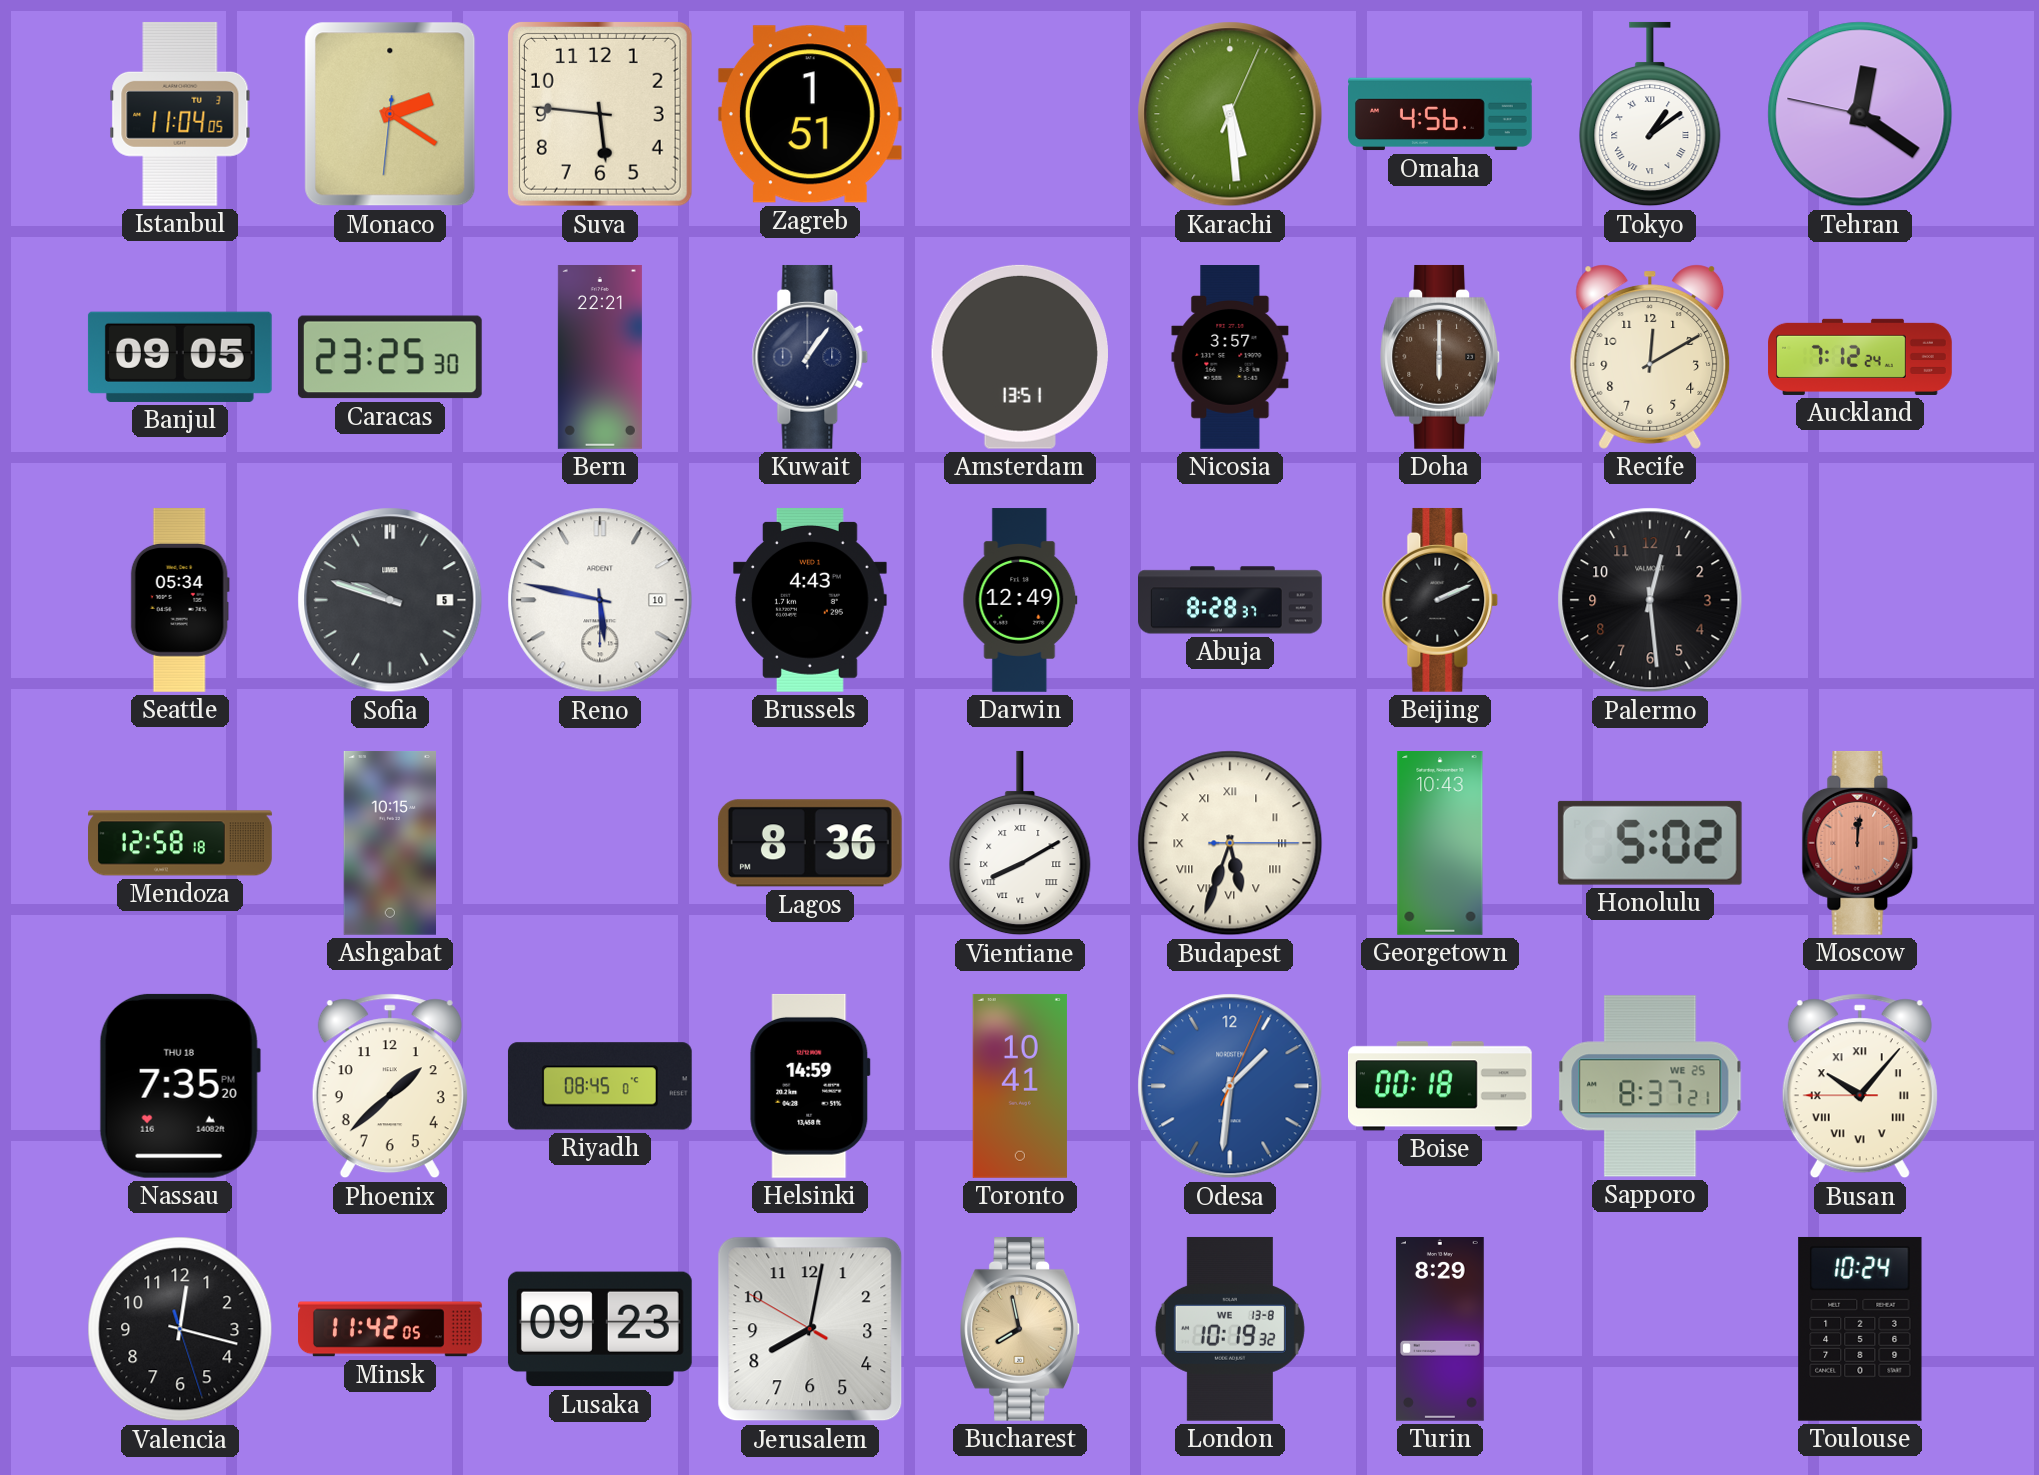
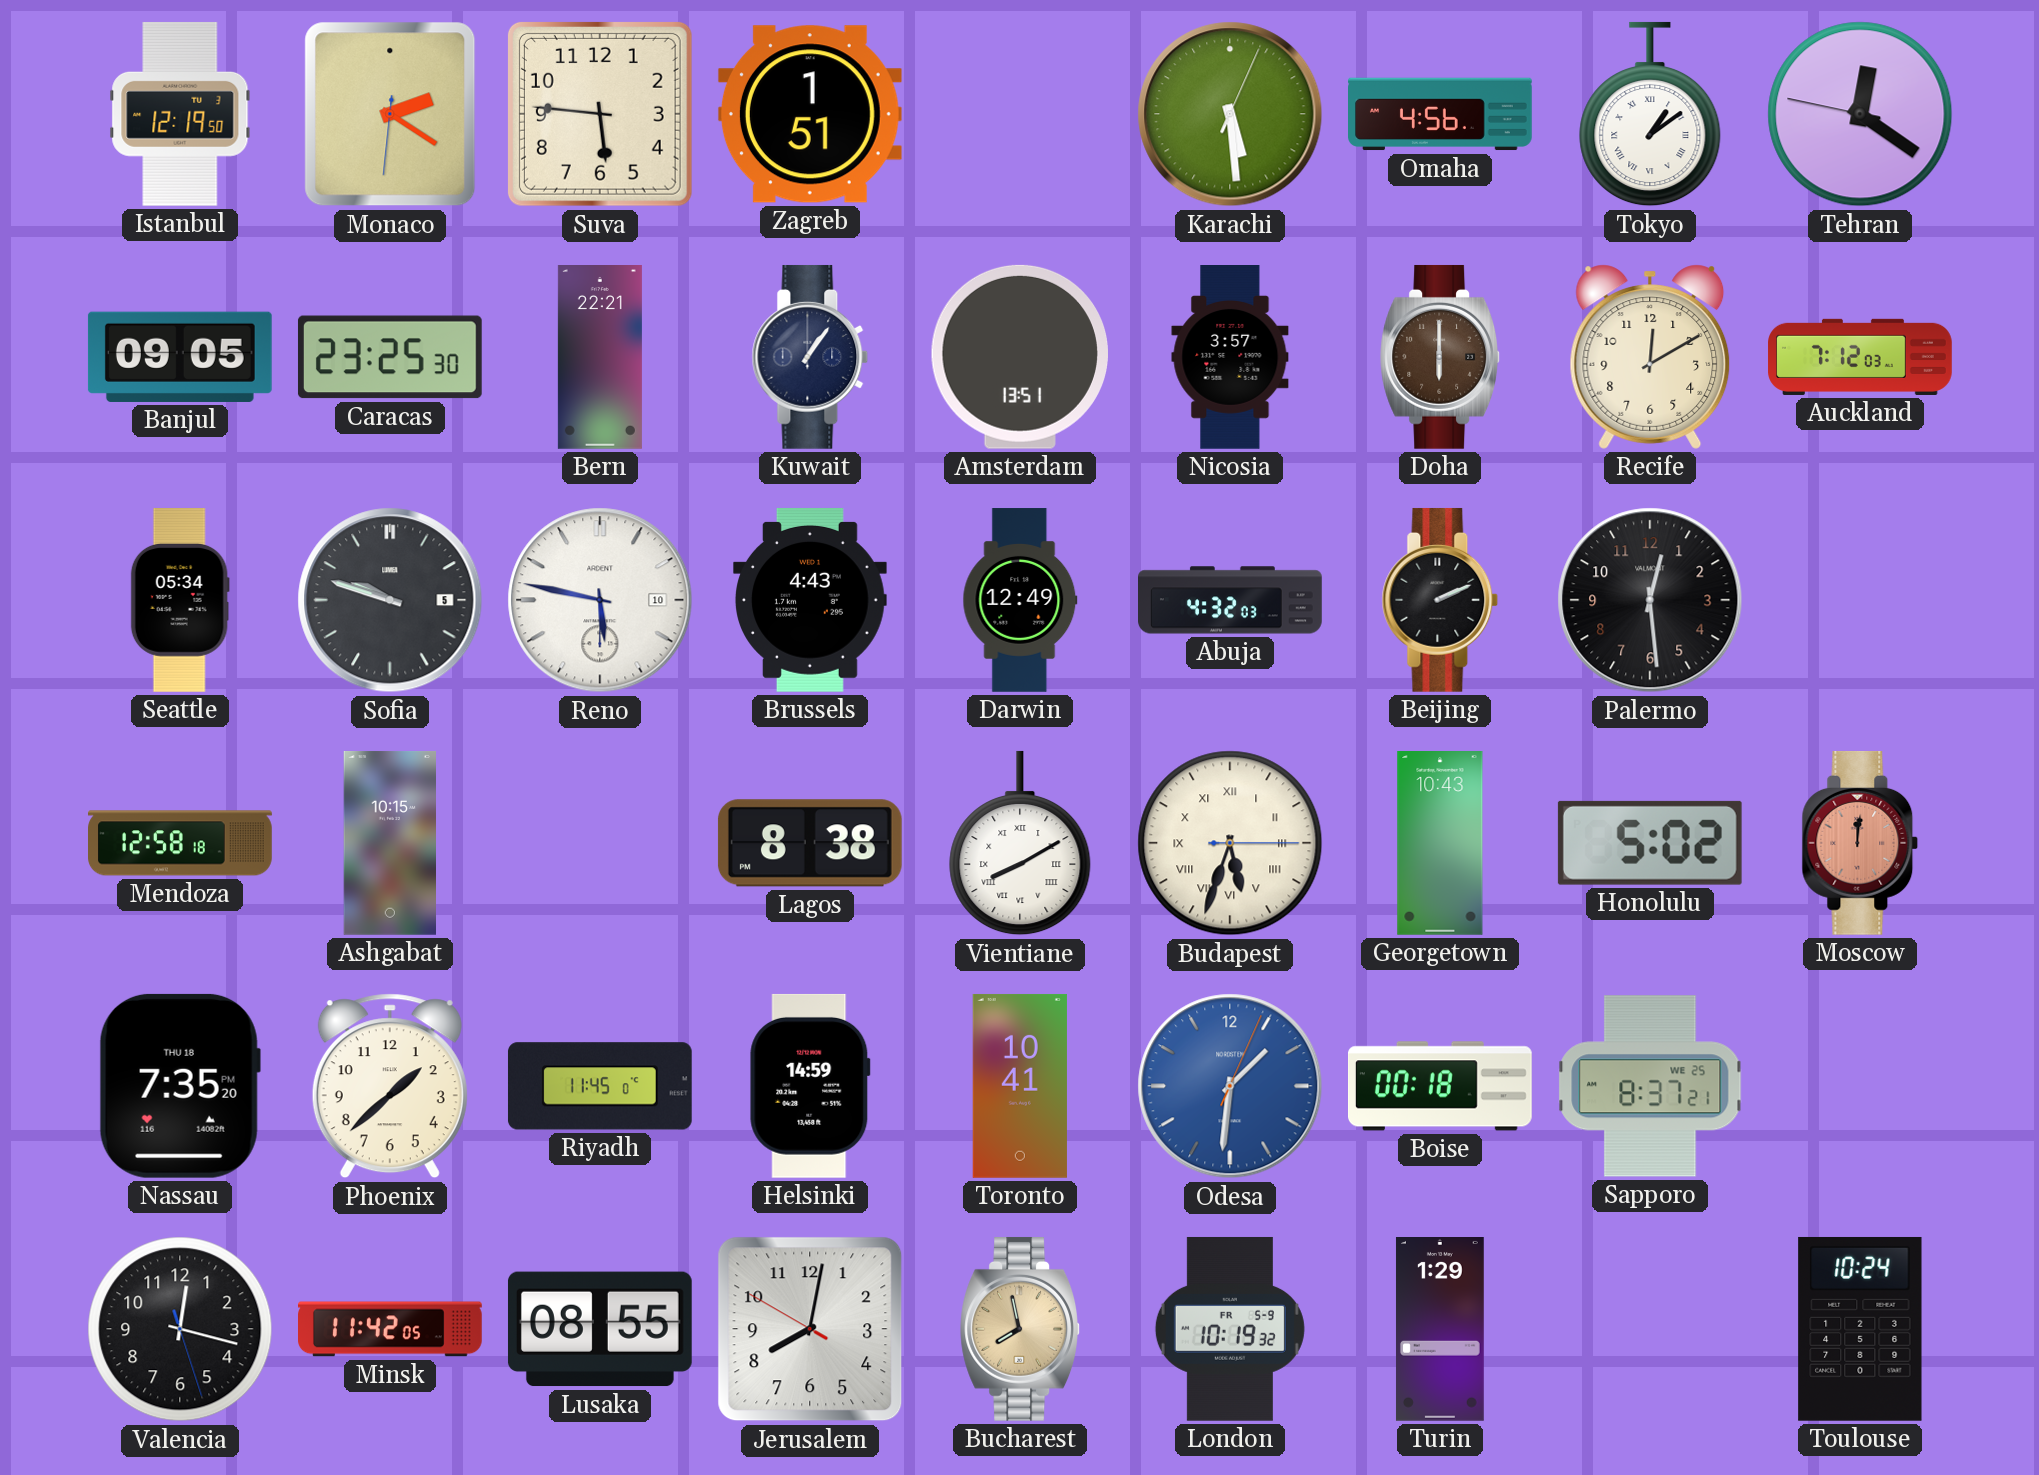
Istanbul: 11:04 -> 12:19 (180, 114)
Auckland: 7:12:24 -> 7:12:03 (1860, 357)
Abuja: 8:28 -> 4:32 (1230, 600)
Lagos: 8:36 -> 8:38 (810, 843)
Riyadh: 08:45 -> 11:45 (600, 1086)
Busan: 10:06 -> none (1860, 1086)
Lusaka: 09:23 -> 08:55 (600, 1329)
London date: WE 13-8 -> FR 5-9 (1230, 1329)
Turin: 8:29 -> 1:29 (1440, 1330)
